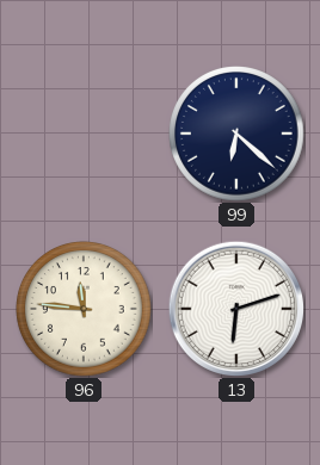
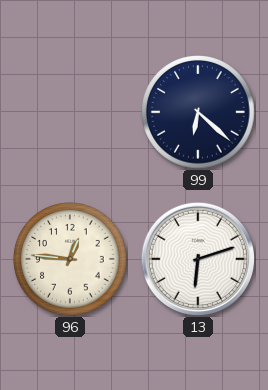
96: 11:46 -> 12:46 (70, 259)
